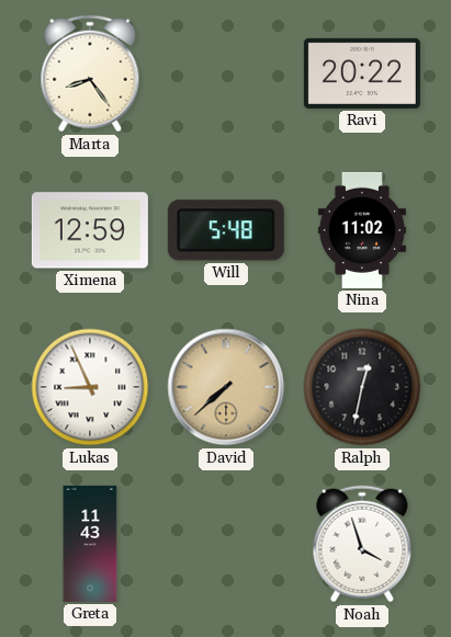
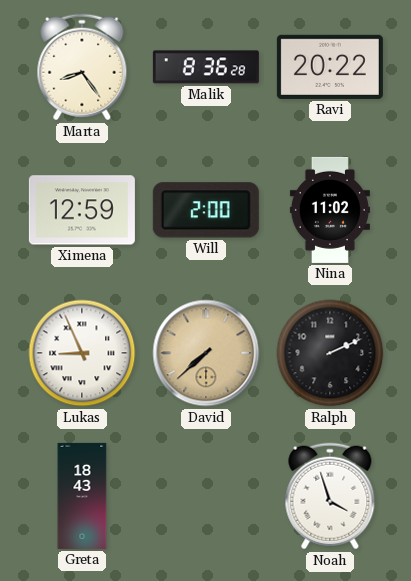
Malik: none -> 8:36 (206, 67)
Will: 5:48 -> 2:00 (206, 210)
Ralph: 12:32 -> 2:11 (330, 353)
Greta: 11:43 -> 18:43 (82, 496)
